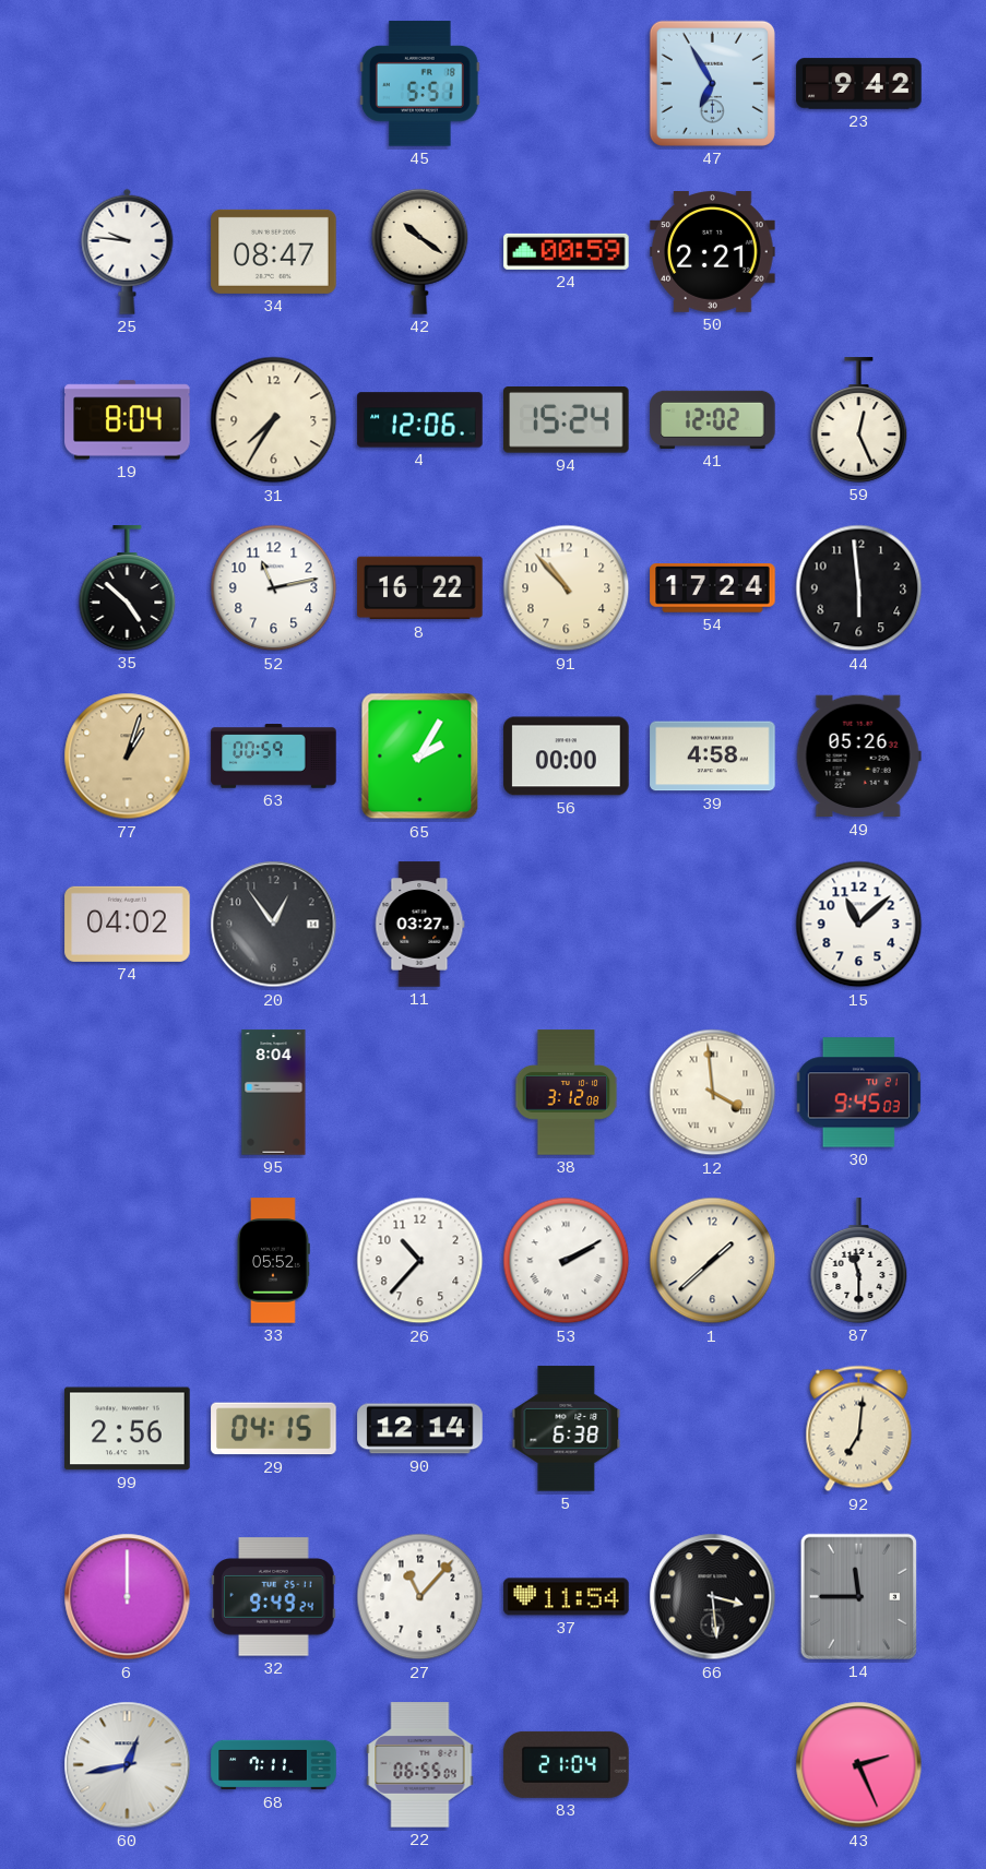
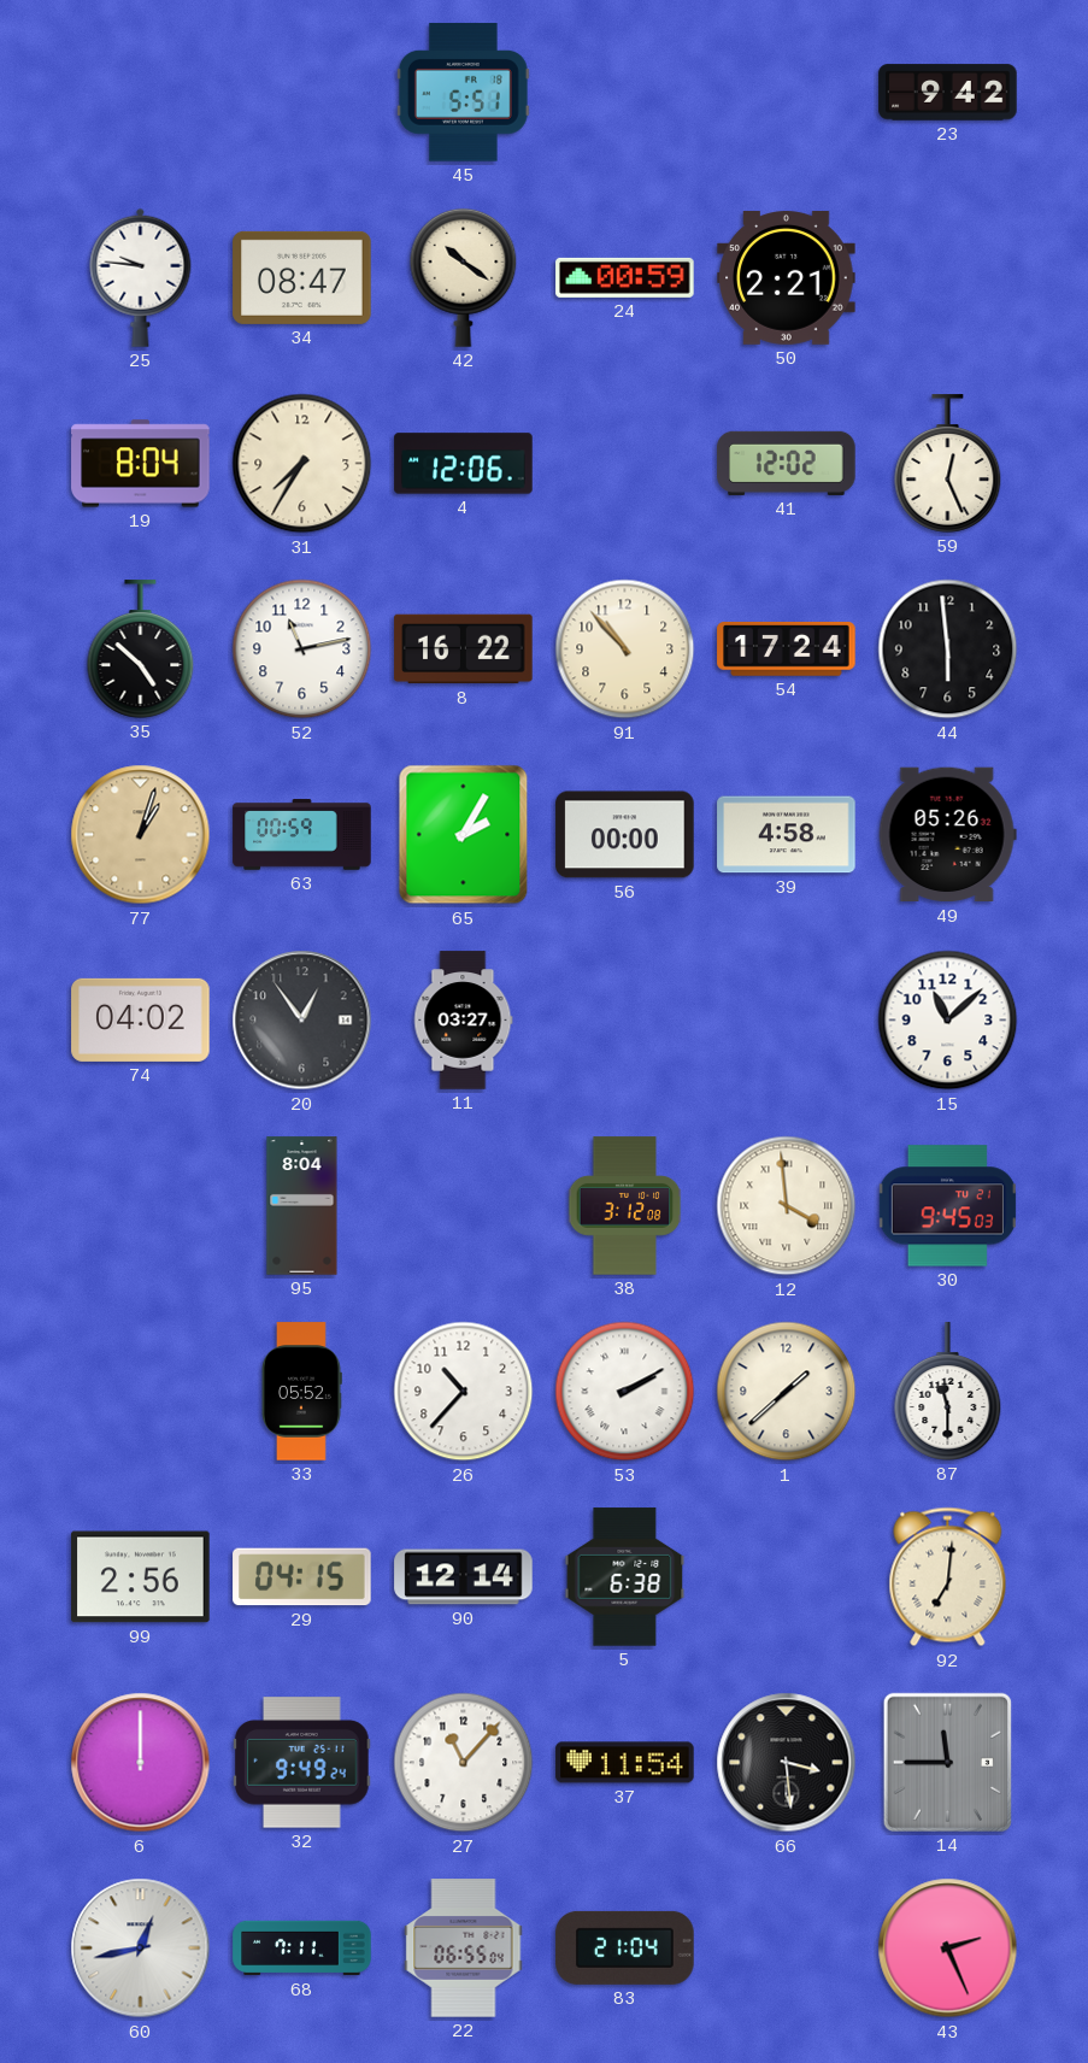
47: 6:55 -> none (712, 83)
94: 15:24 -> none (567, 420)
